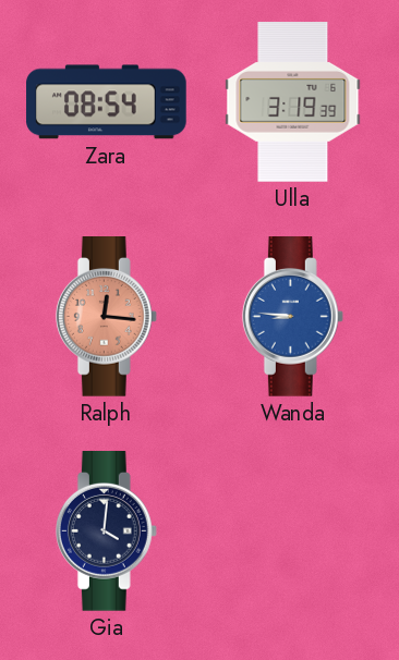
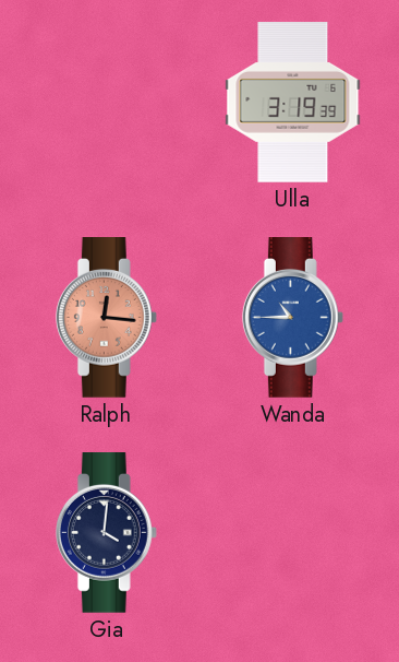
Zara: 08:54 -> none (107, 102)
Wanda: 8:46 -> 10:45 (292, 318)
